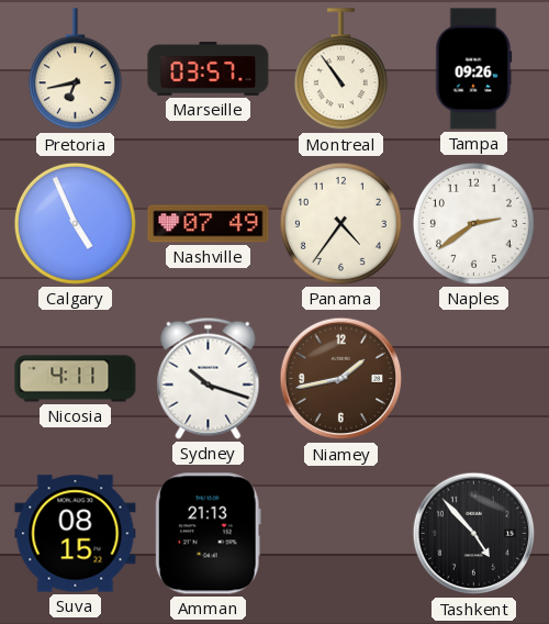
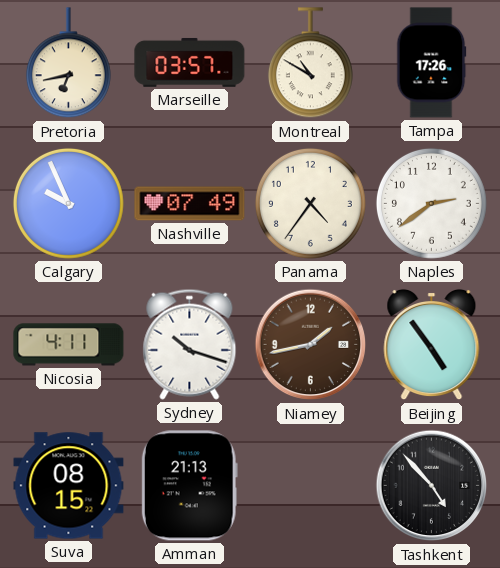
Montreal: 10:54 -> 10:50 (310, 63)
Tampa: 09:26 -> 17:26 (431, 63)
Calgary: 4:56 -> 9:56 (68, 203)
Beijing: none -> 4:54 (432, 345)
